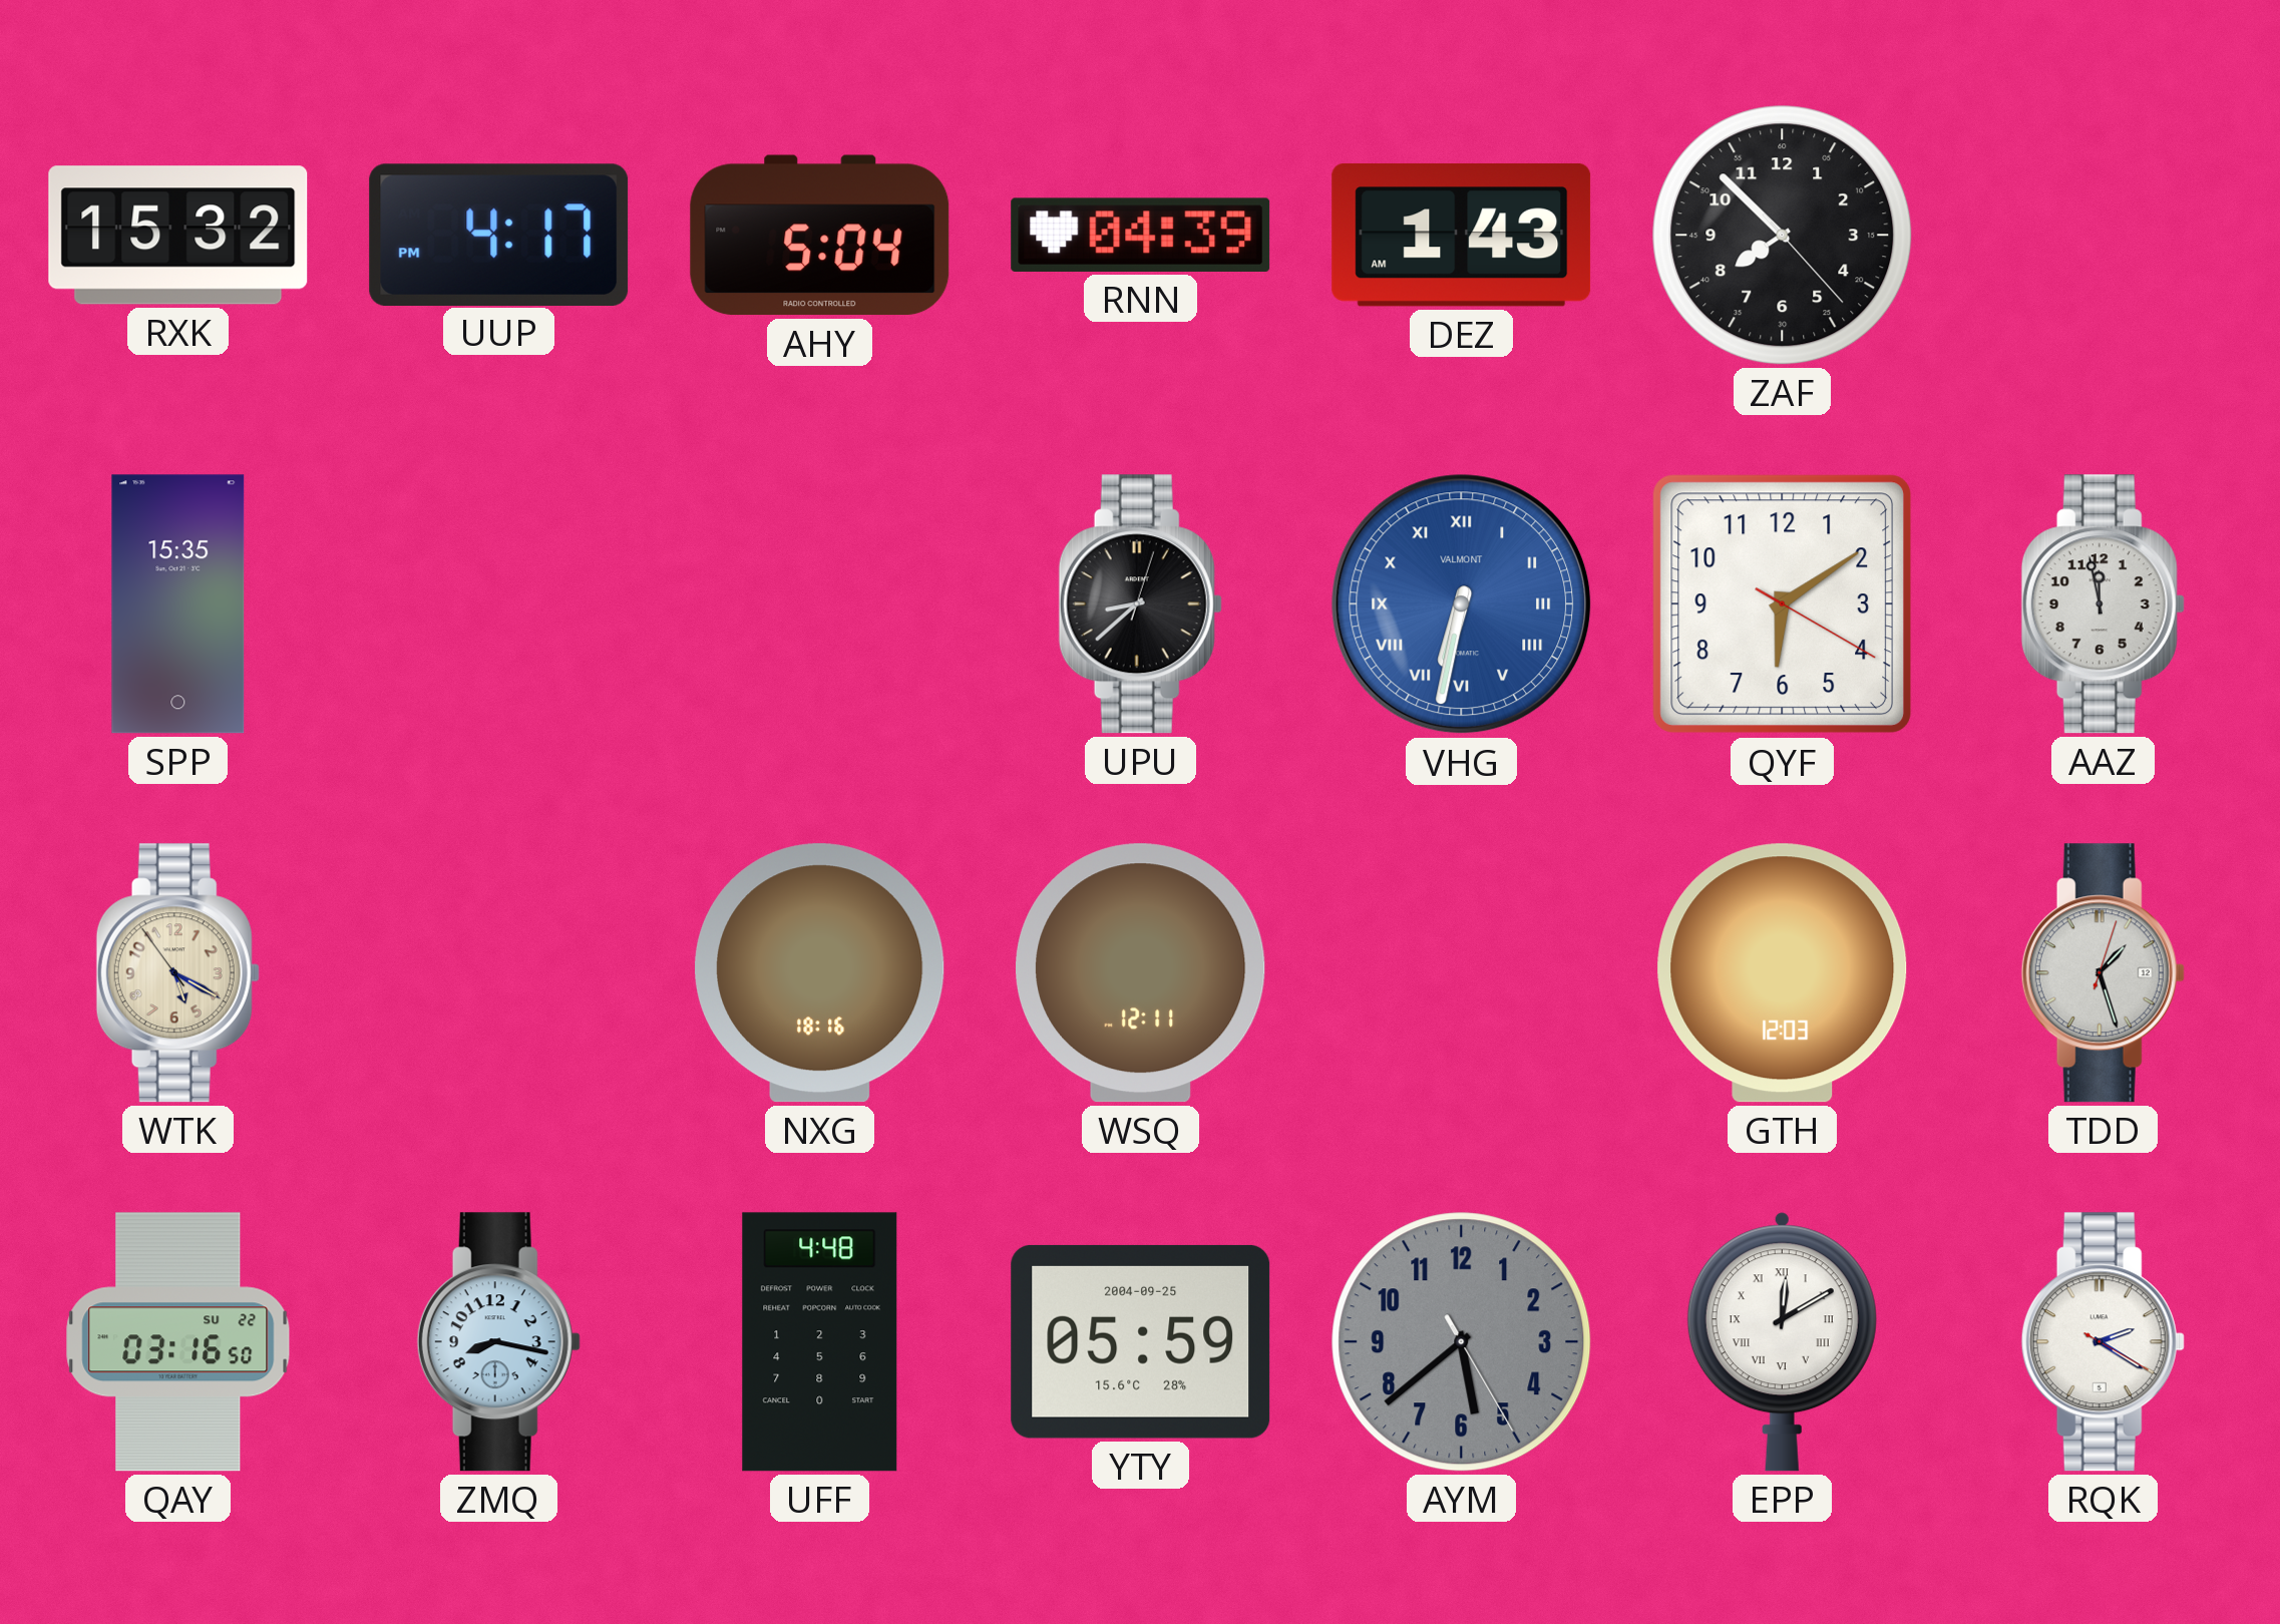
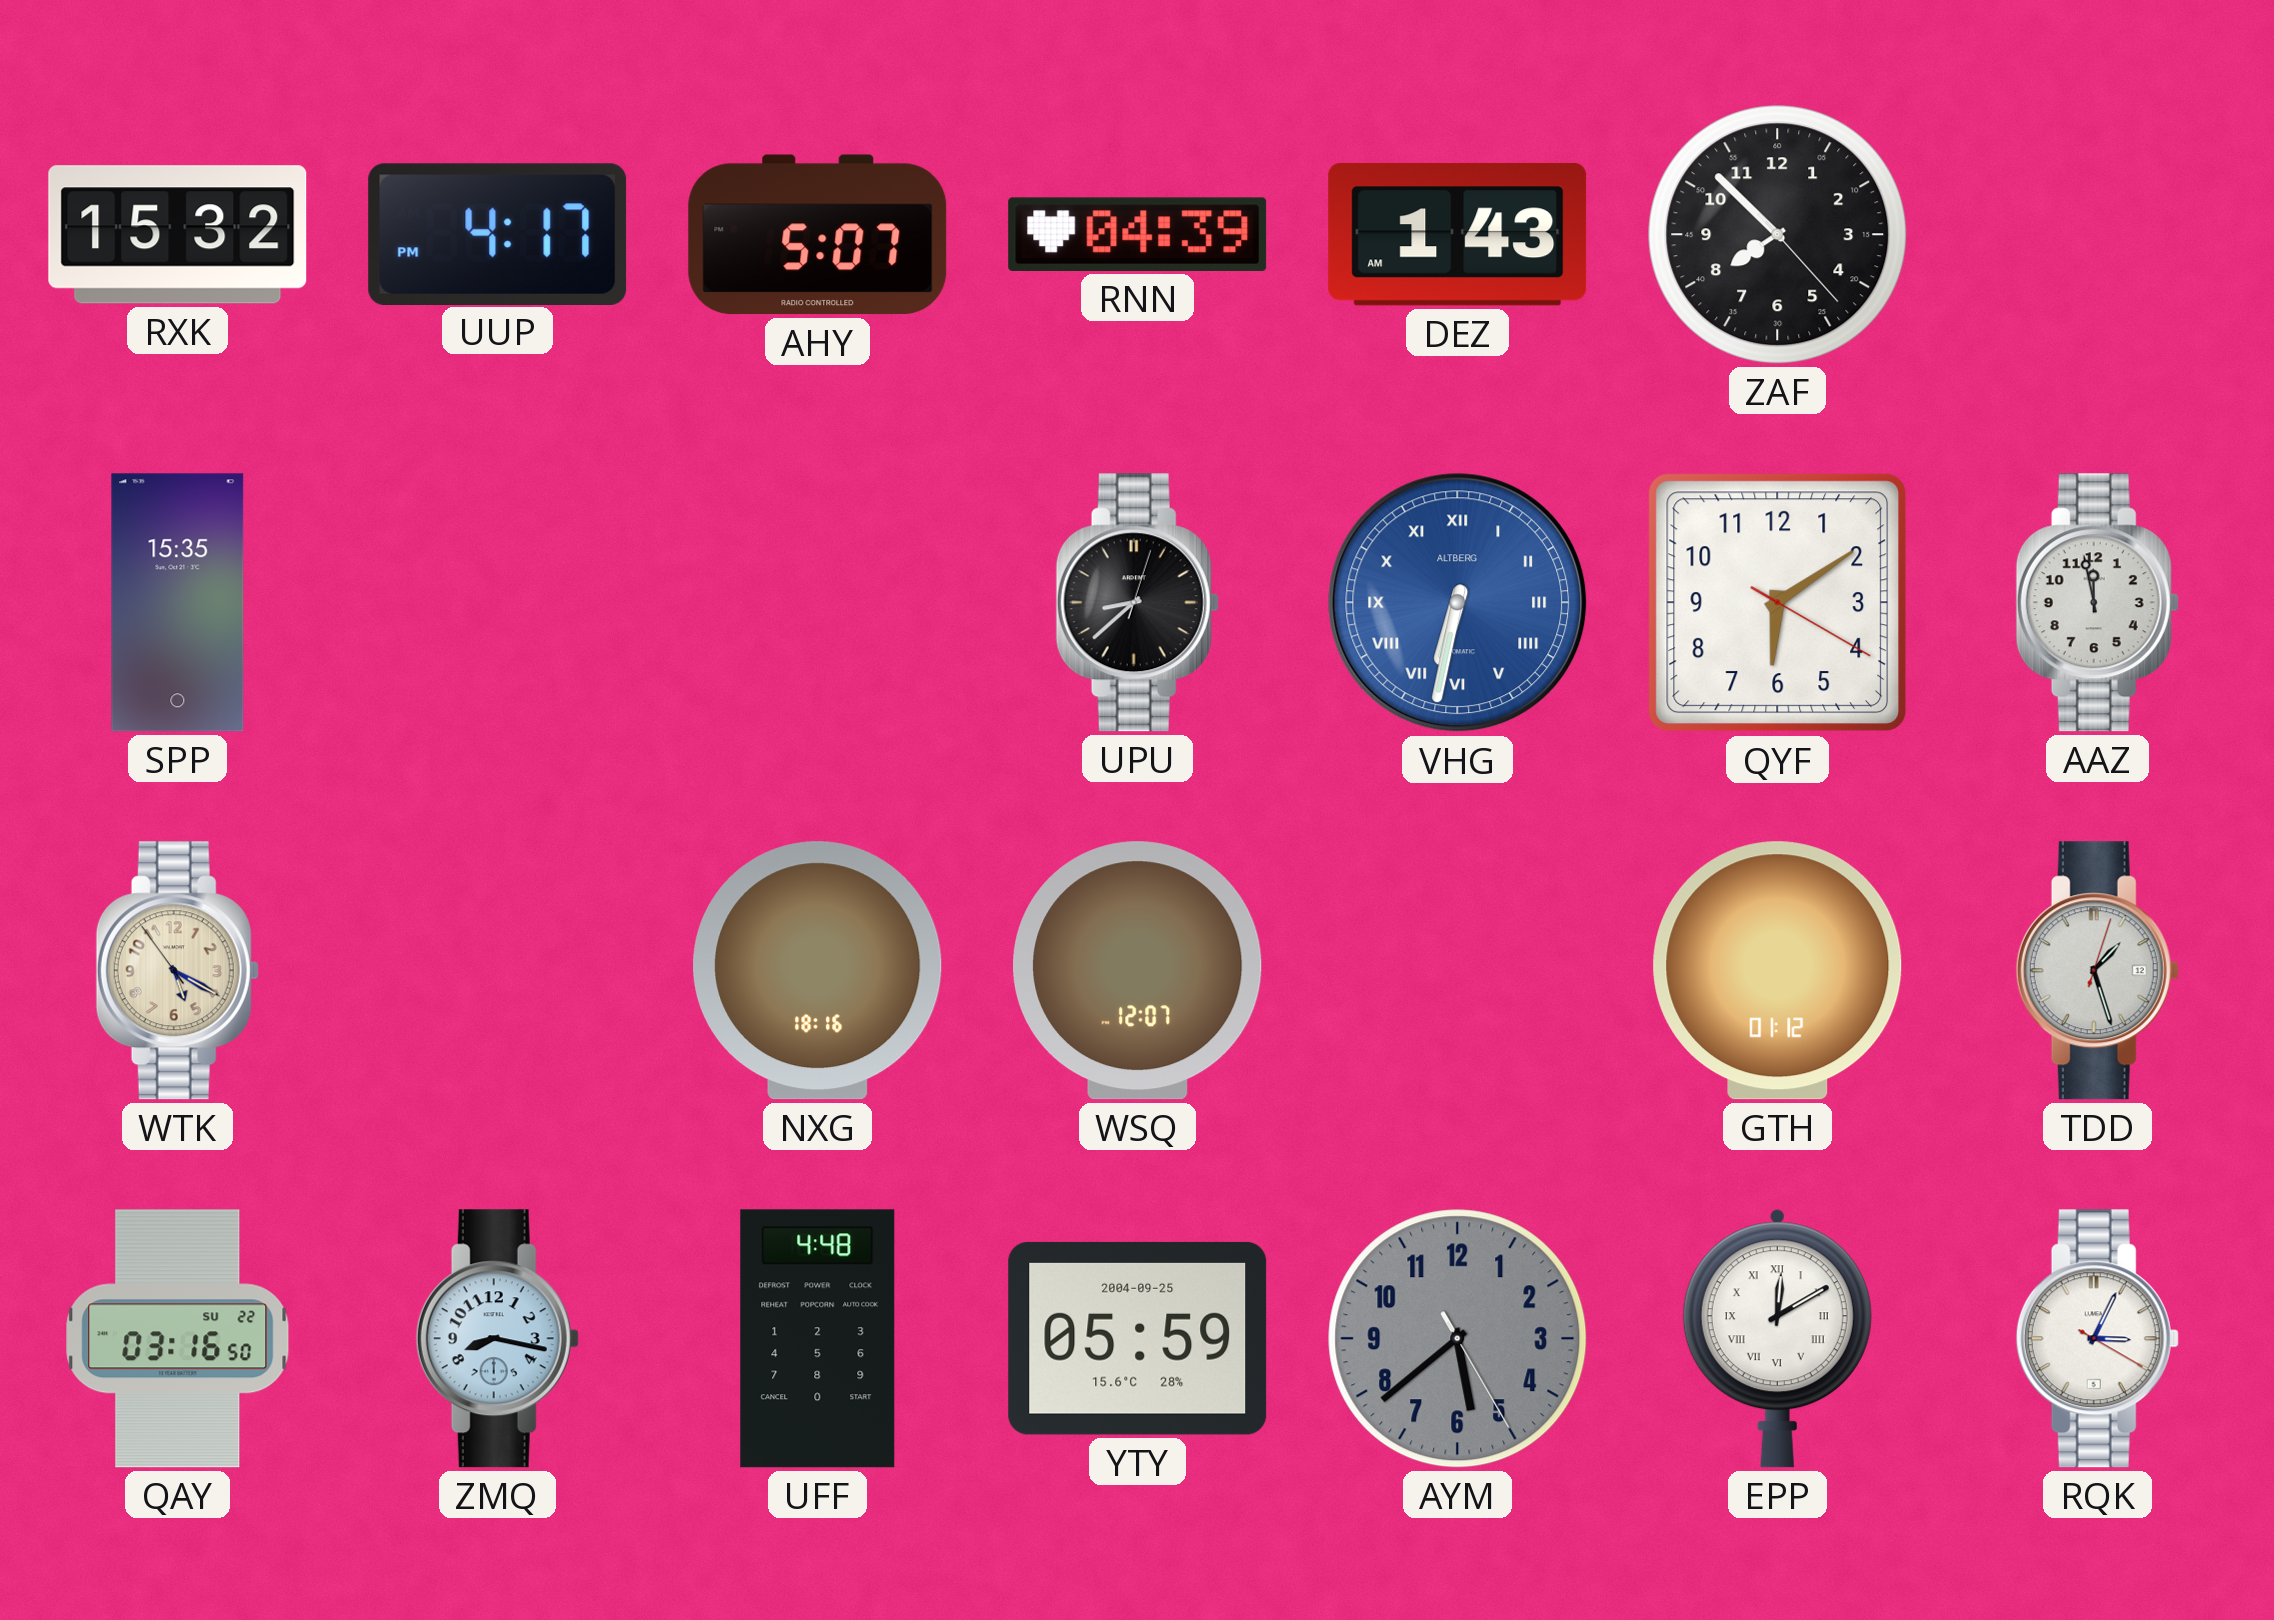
AHY: 5:04 -> 5:07 (818, 235)
VHG brand: VALMONT -> ALTBERG (1458, 603)
WSQ: 12:11 -> 12:07 (1138, 971)
GTH: 12:03 -> 01:12 (1778, 971)
RQK: 2:20 -> 3:04 (2097, 1339)
